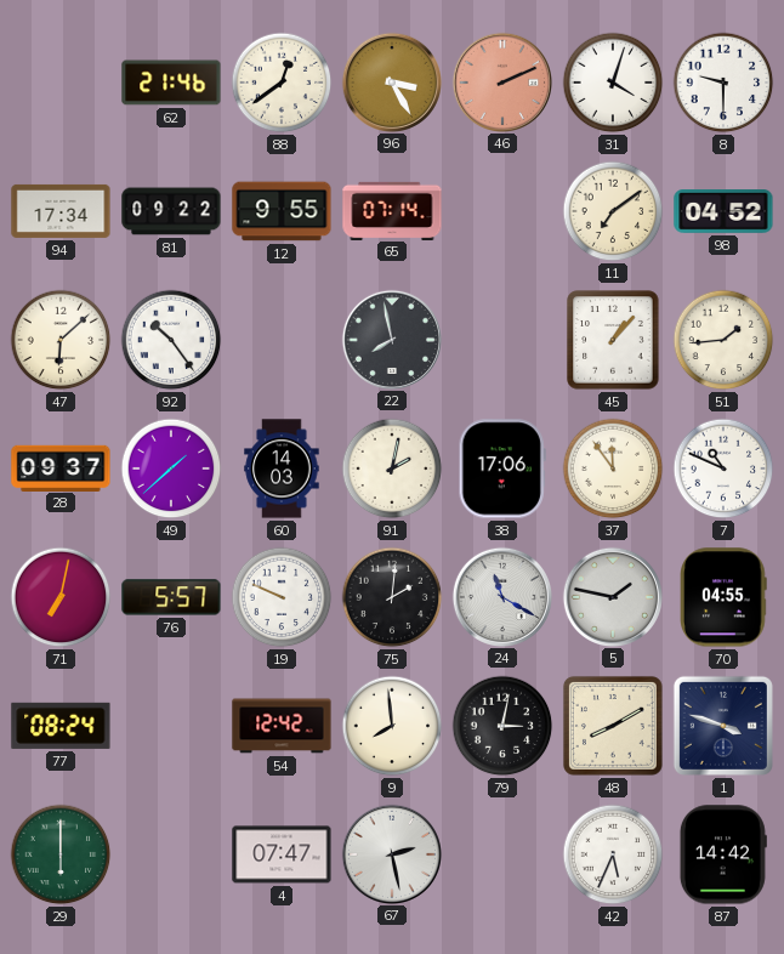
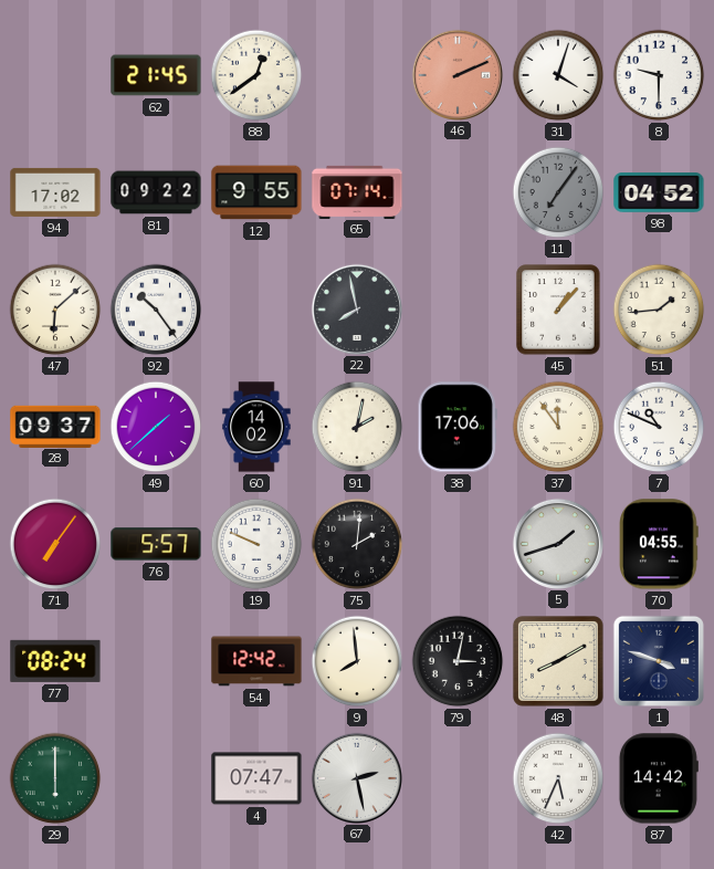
62: 21:46 -> 21:45 (156, 75)
96: 3:25 -> none (391, 81)
94: 17:34 -> 17:02 (55, 192)
11: 7:09 -> 7:06 (558, 192)
11 dial: cream -> grey (558, 192)
60: 14:03 -> 14:02 (256, 427)
71: 7:02 -> 7:06 (55, 544)
24: 11:20 -> none (501, 596)
5: 1:47 -> 1:42 (557, 543)
